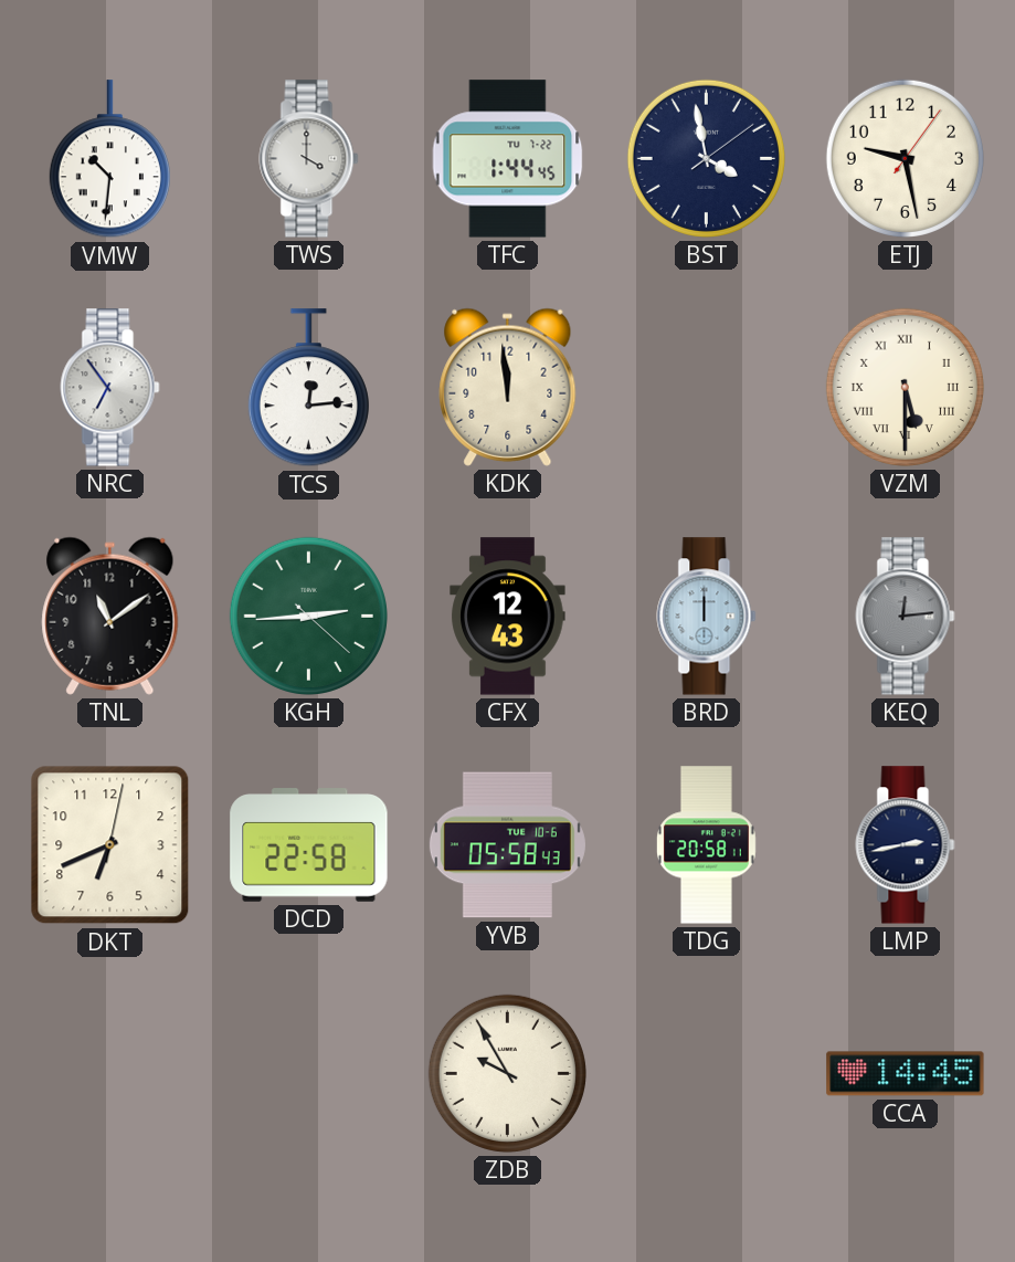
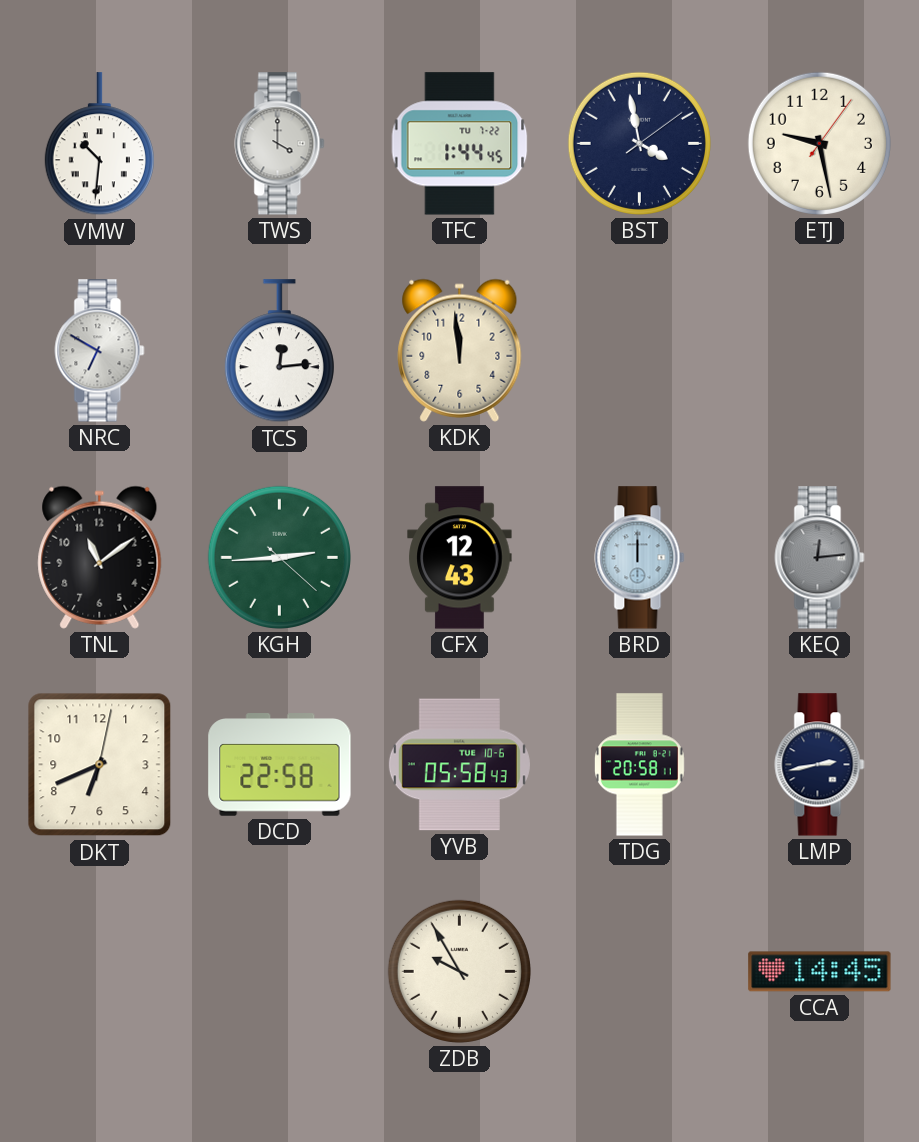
NRC: 6:54 -> 6:50 (100, 351)
VZM: 5:30 -> none (905, 387)
